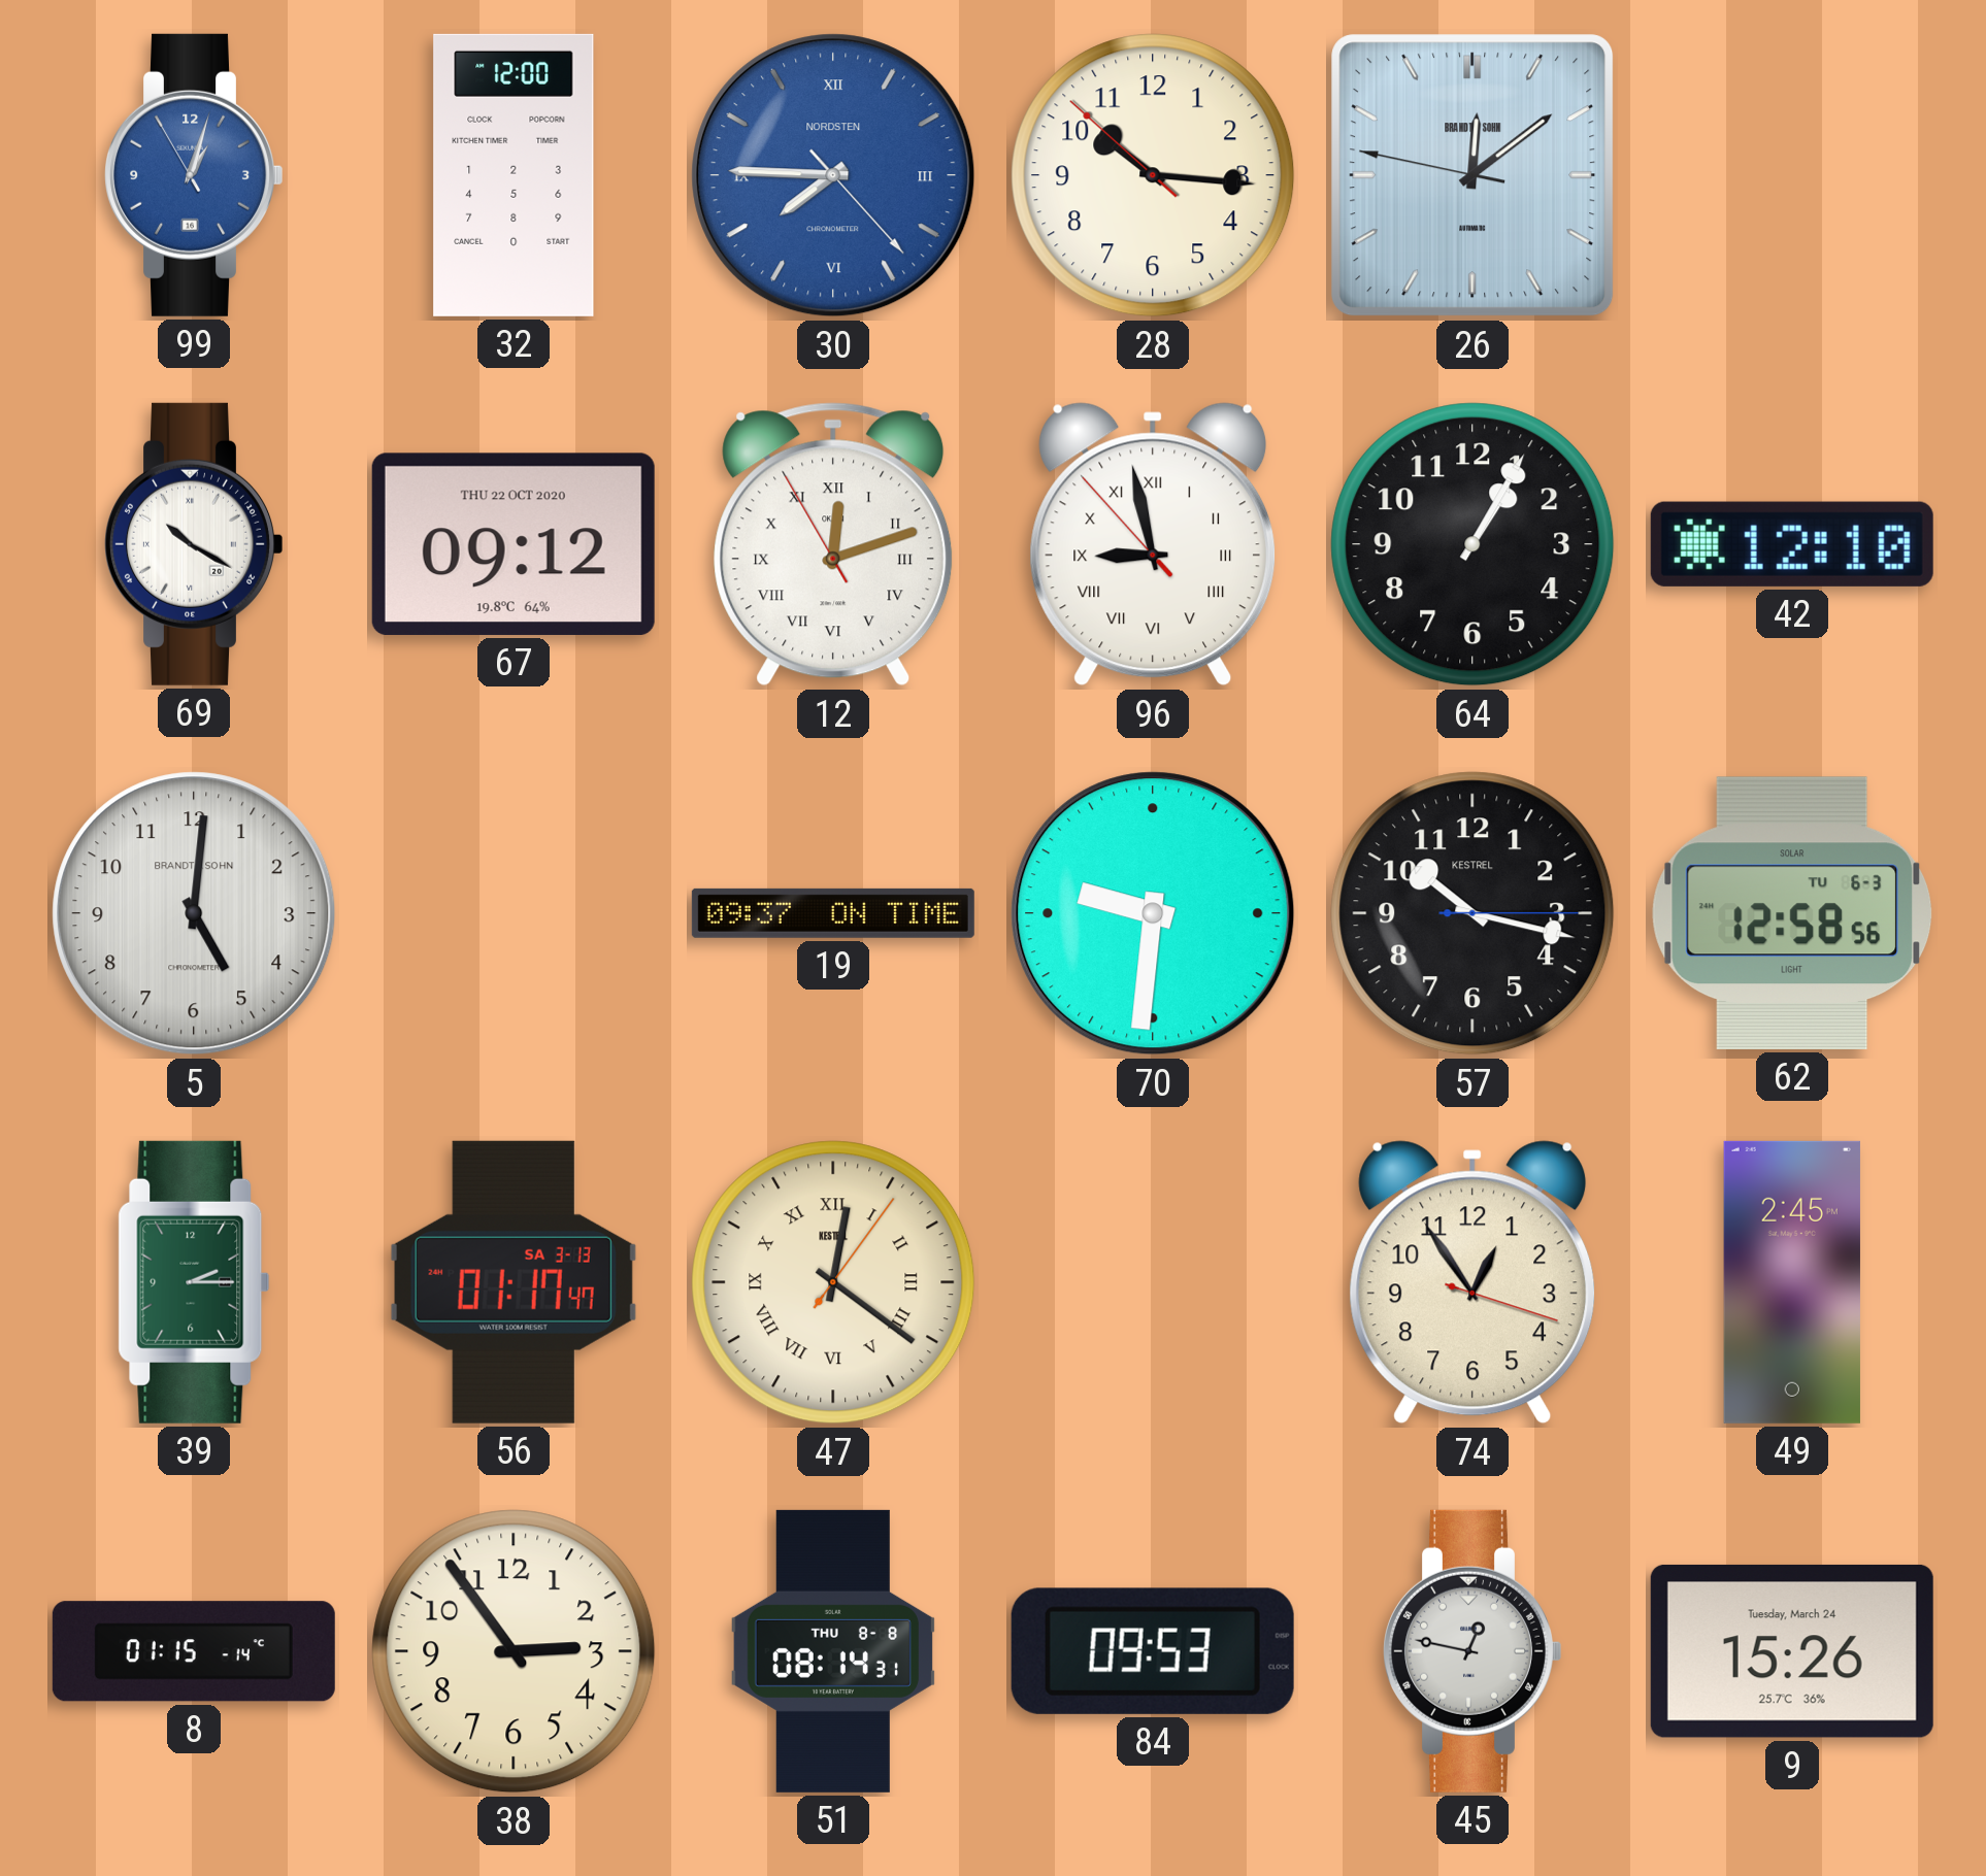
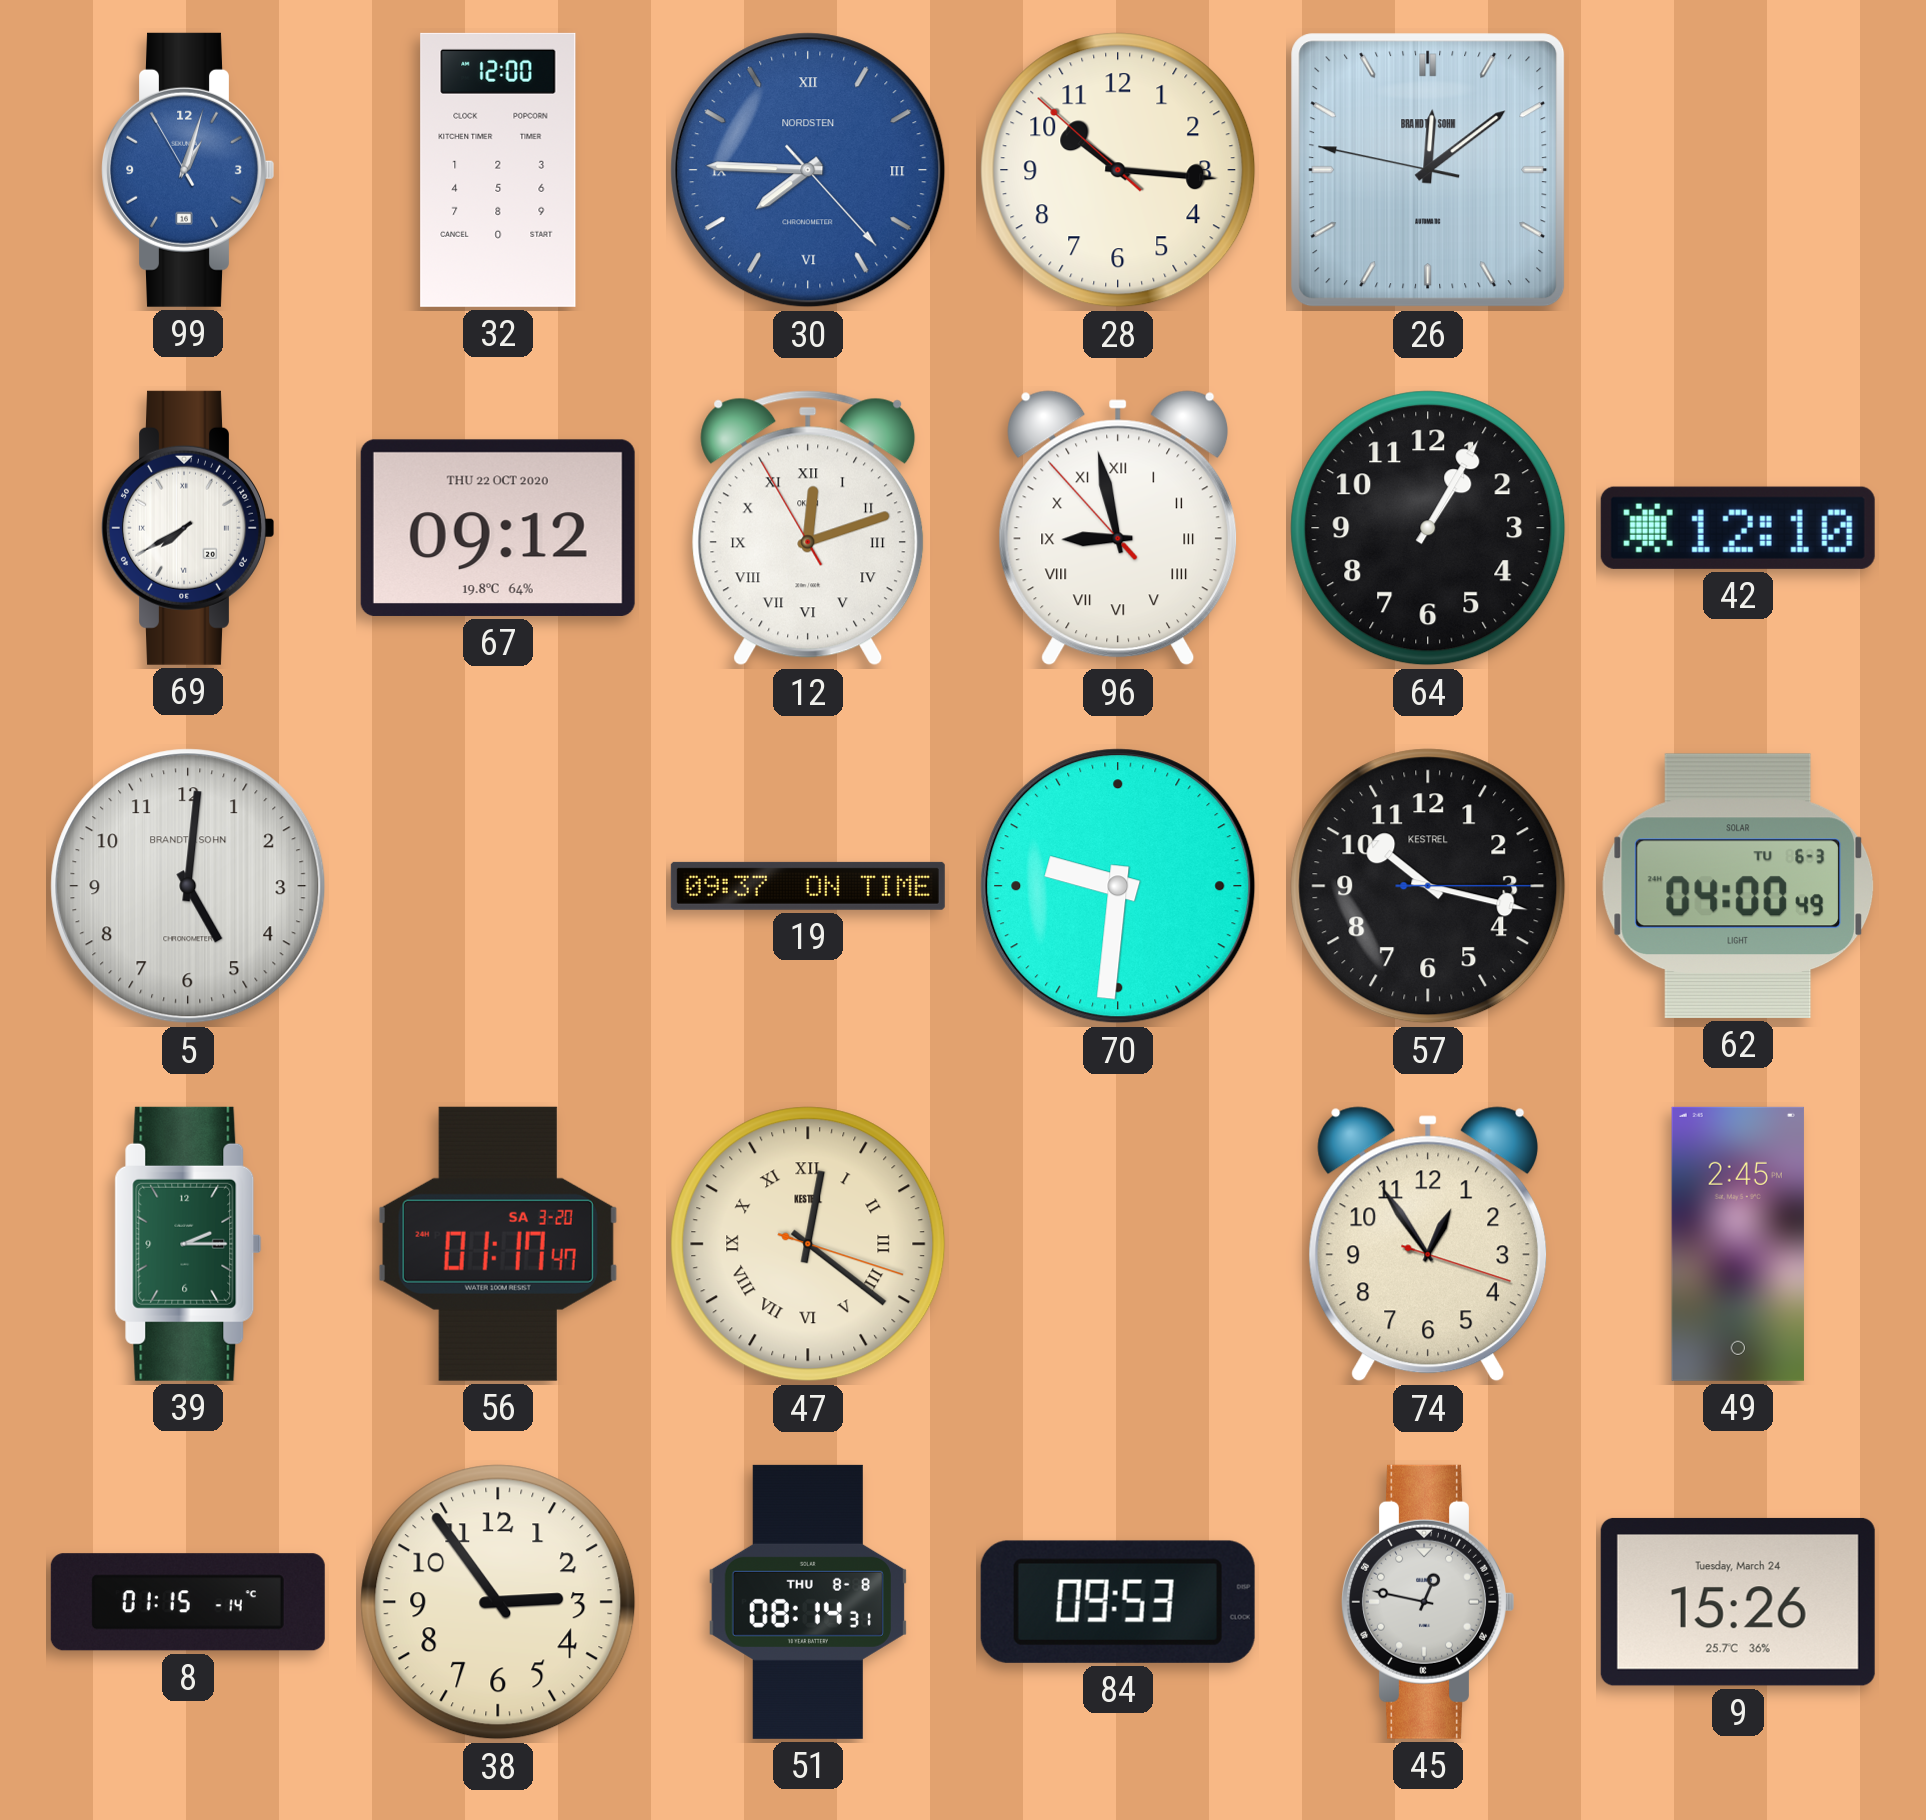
69: 10:20 -> 7:40 (188, 528)
62: 12:58 -> 04:00 (1737, 886)
56 date: SA 3-13 -> SA 3-20 (498, 1244)
47: 12:21:06 -> 12:21:18 (808, 1244)
